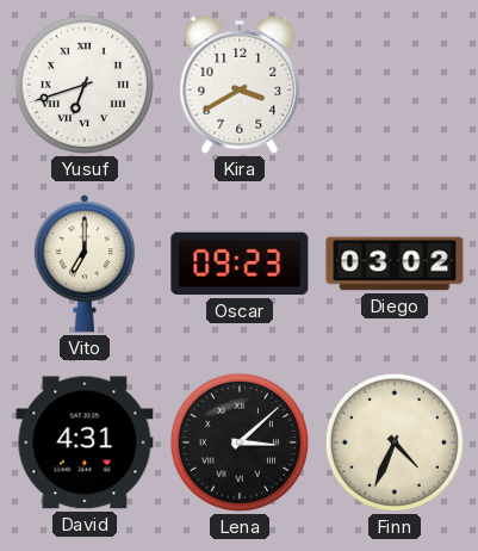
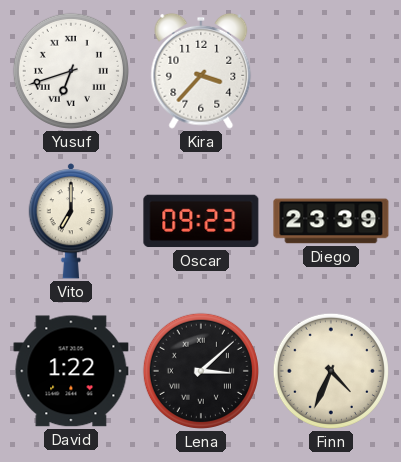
Kira: 3:40 -> 3:37 (201, 71)
Diego: 03:02 -> 23:39 (331, 221)
David: 4:31 -> 1:22 (71, 371)
